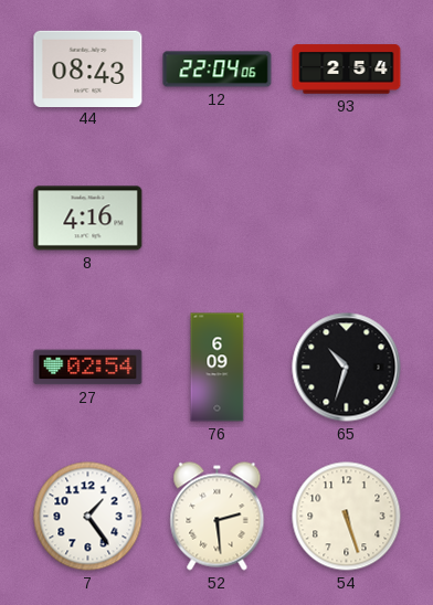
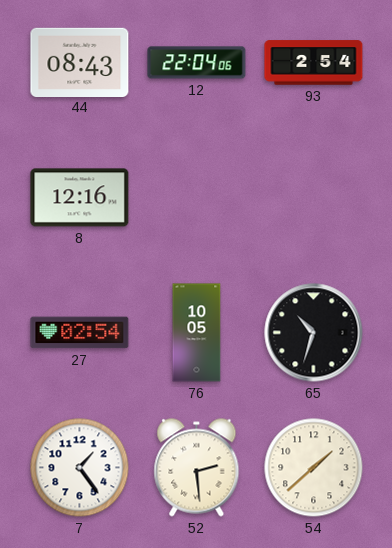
8: 4:16 -> 12:16 (80, 198)
76: 6:09 -> 10:05 (197, 333)
54: 5:27 -> 1:38 (314, 468)
